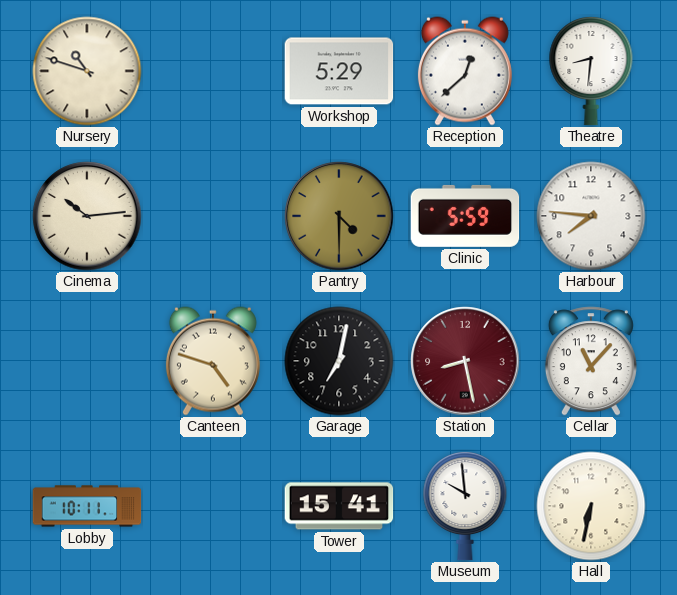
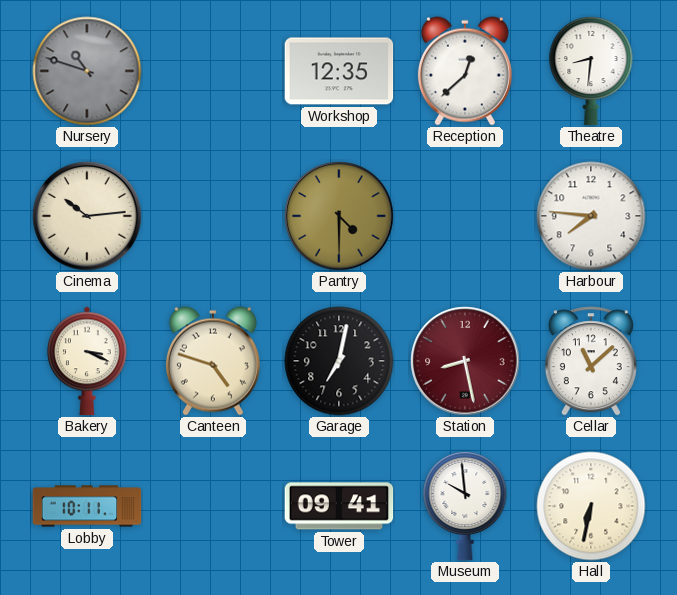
Nursery dial: cream -> grey (87, 71)
Workshop: 5:29 -> 12:35 (339, 71)
Clinic: 5:59 -> none (465, 216)
Bakery: none -> 3:19 (87, 361)
Cellar: 11:07 -> 11:08 (591, 361)
Tower: 15:41 -> 09:41 (339, 506)
